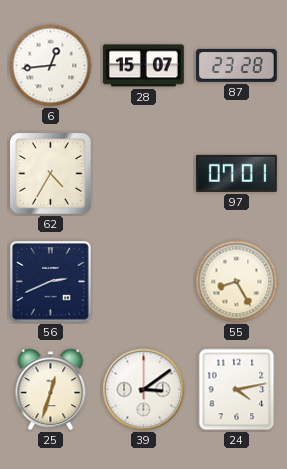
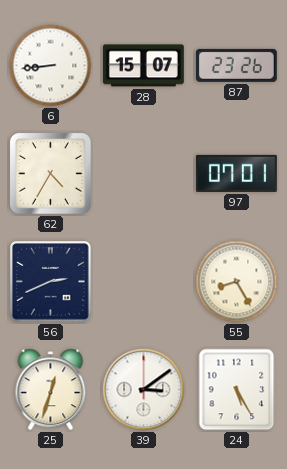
6: 12:44 -> 8:44 (51, 66)
87: 23:28 -> 23:26 (236, 65)
24: 4:13 -> 5:25 (237, 390)
